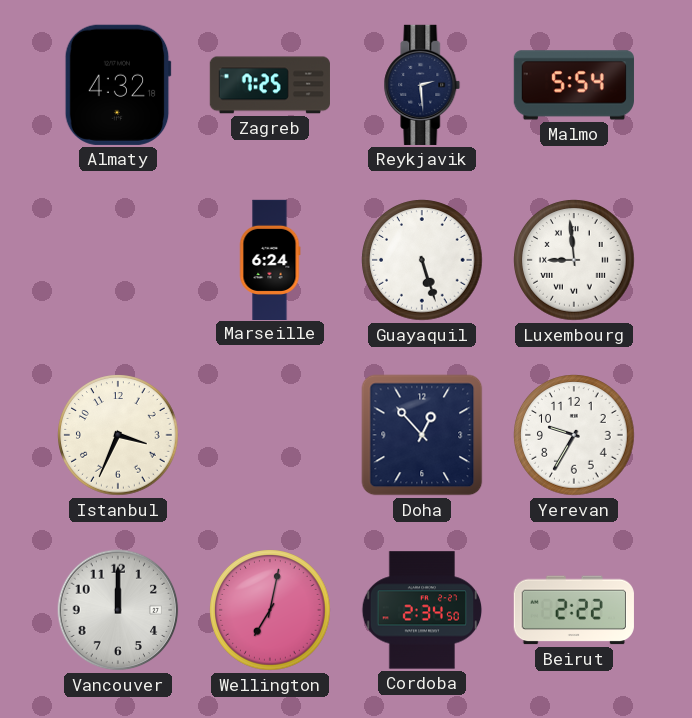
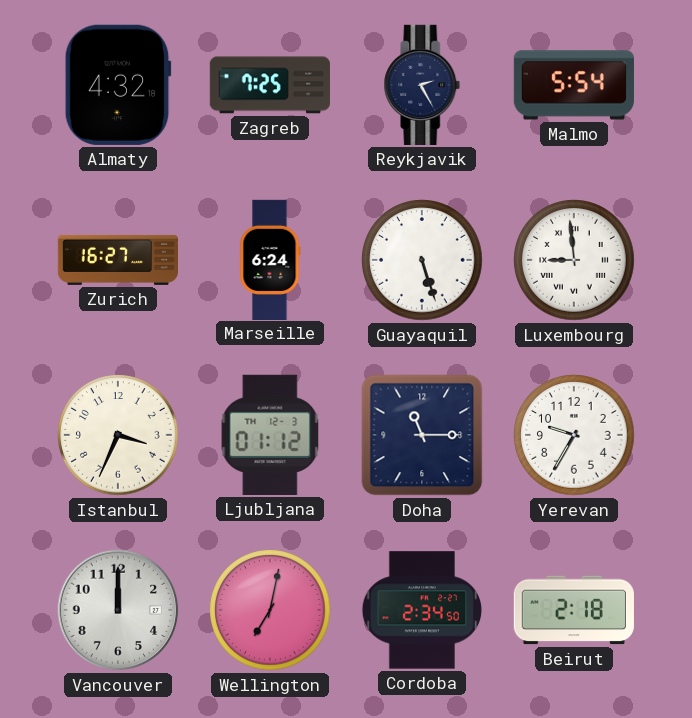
Reykjavik: 2:29 -> 2:25 (422, 85)
Zurich: none -> 16:27 (117, 260)
Ljubljana: none -> 01:12 (270, 435)
Doha: 12:53 -> 11:15 (422, 435)
Beirut: 2:22 -> 2:18 (574, 610)
